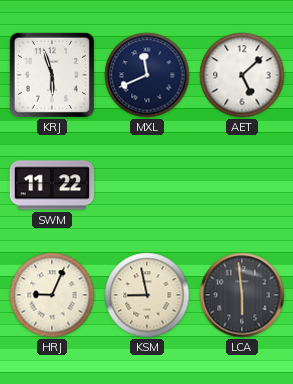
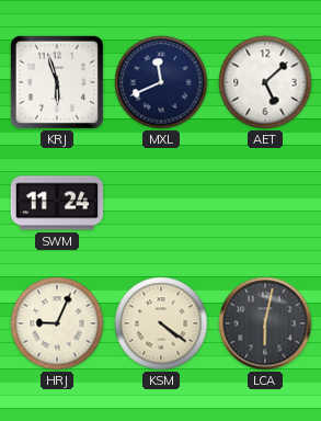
SWM: 11:22 -> 11:24 (57, 203)
KSM: 8:58 -> 4:21 (161, 323)
LCA: 5:59 -> 6:02 (265, 323)
